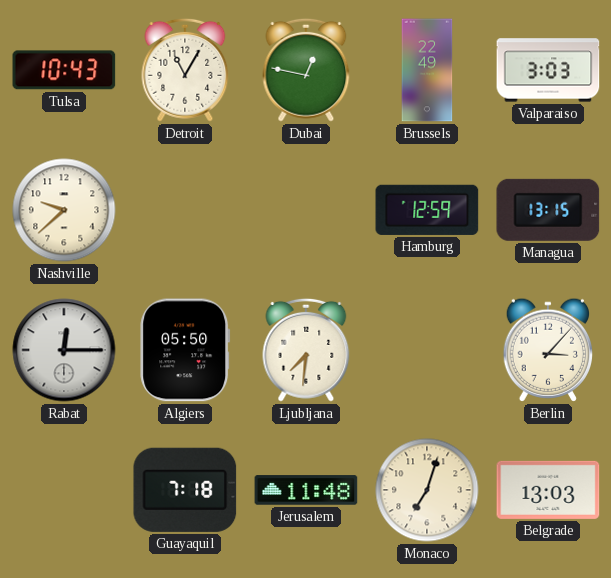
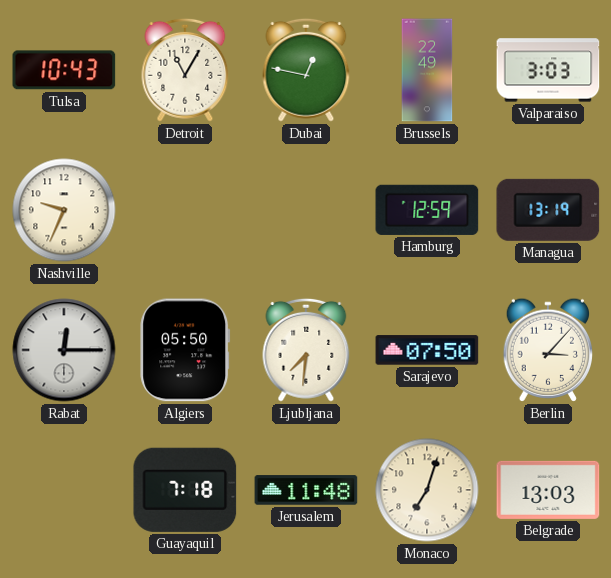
Nashville: 9:38 -> 9:34 (64, 210)
Managua: 13:15 -> 13:19 (548, 210)
Sarajevo: none -> 07:50 (427, 350)
